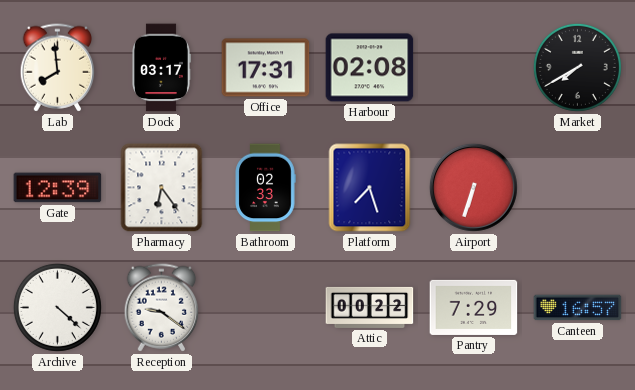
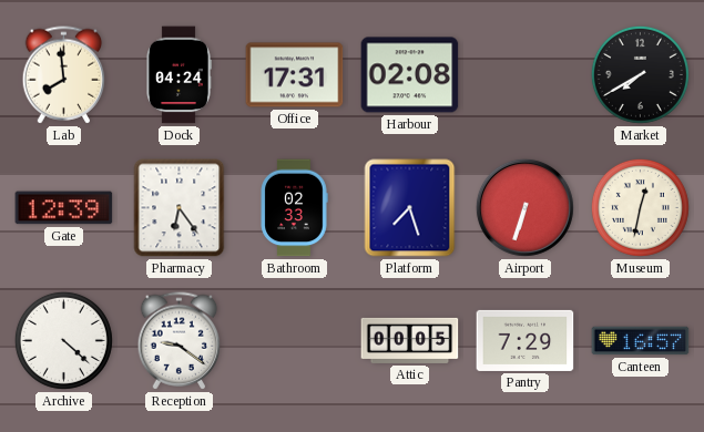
Dock: 03:17 -> 04:24 (178, 75)
Museum: none -> 12:32 (640, 207)
Attic: 00:22 -> 00:05 (410, 340)
